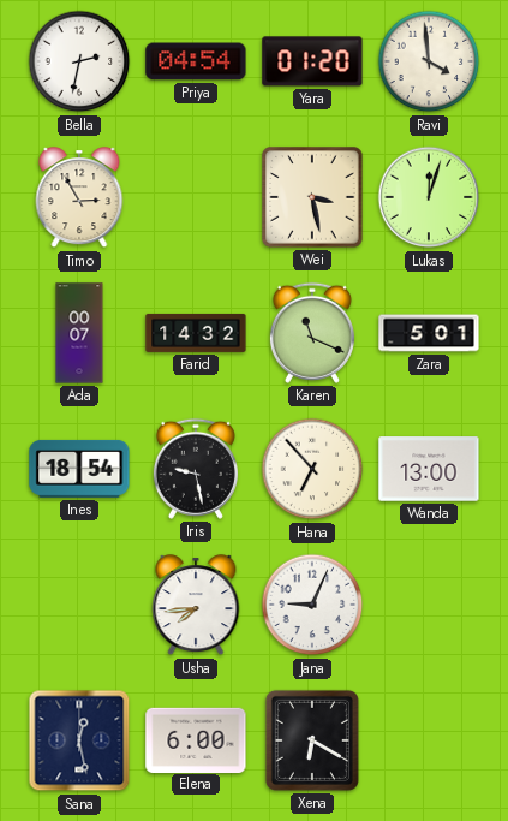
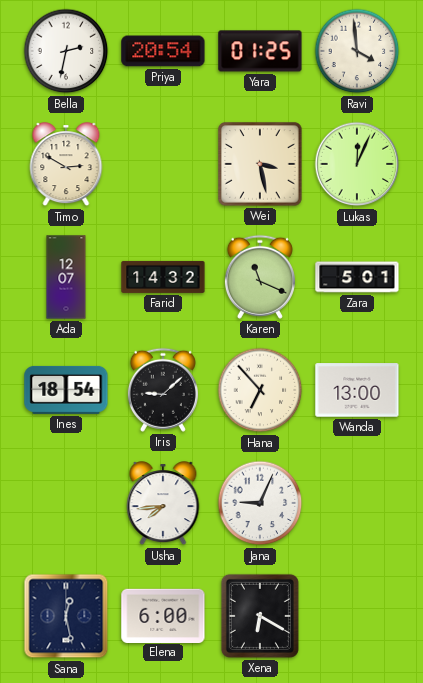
Priya: 04:54 -> 20:54 (163, 51)
Yara: 01:20 -> 01:25 (260, 51)
Timo: 2:55 -> 2:50 (66, 165)
Lukas: 12:03 -> 12:04 (357, 164)
Ada: 00:07 -> 12:07 (66, 277)
Iris: 9:28 -> 9:08 (163, 390)
